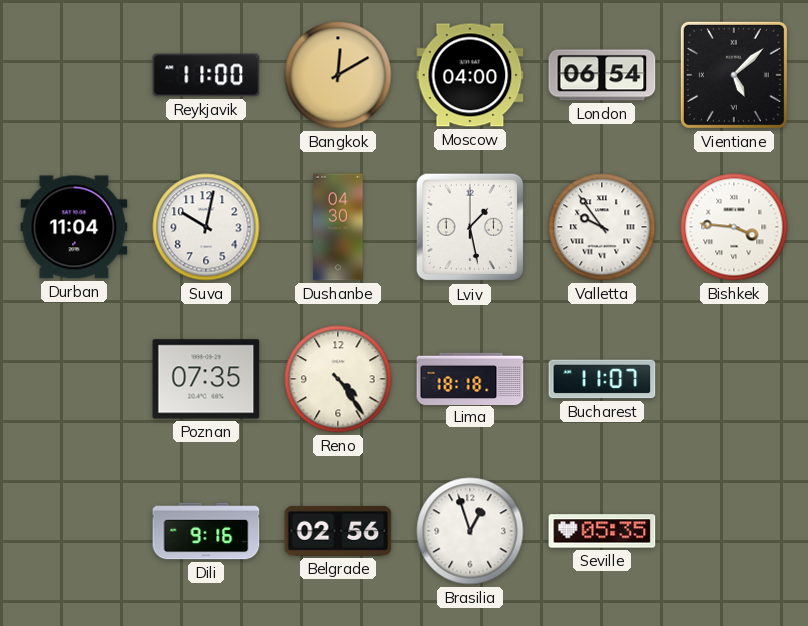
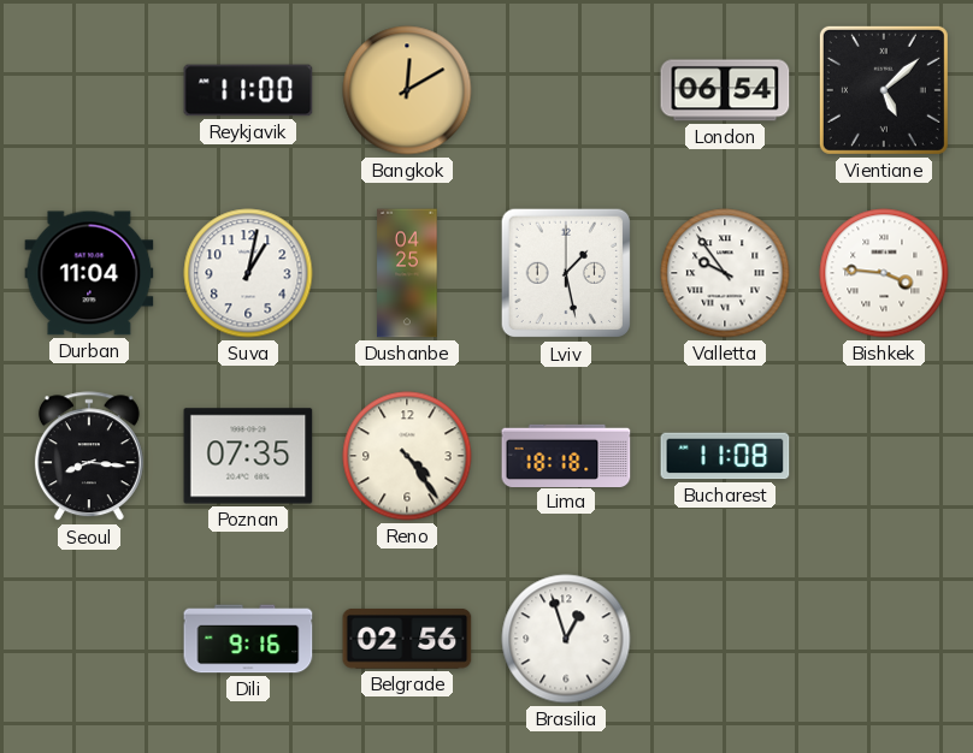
Moscow: 04:00 -> none (470, 75)
Suva: 10:02 -> 1:02 (248, 273)
Dushanbe: 04:30 -> 04:25 (407, 273)
Seoul: none -> 8:16 (89, 457)
Bucharest: 11:07 -> 11:08 (725, 456)
Seville: 05:35 -> none (602, 531)
